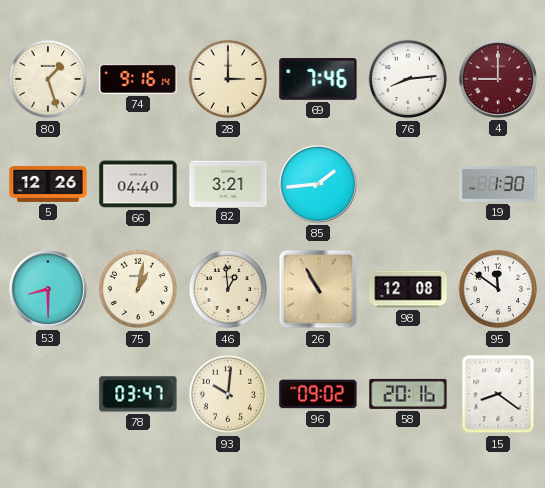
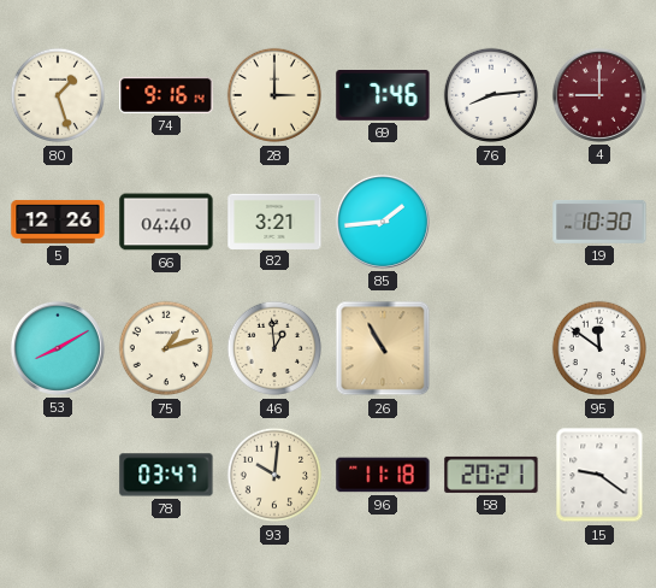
19: 1:30 -> 10:30 (599, 222)
53: 8:30 -> 8:10 (58, 348)
75: 1:02 -> 1:12 (166, 348)
98: 12:08 -> none (408, 289)
96: 09:02 -> 11:18 (383, 475)
58: 20:16 -> 20:21 (491, 475)
15: 8:21 -> 9:21 (599, 475)
